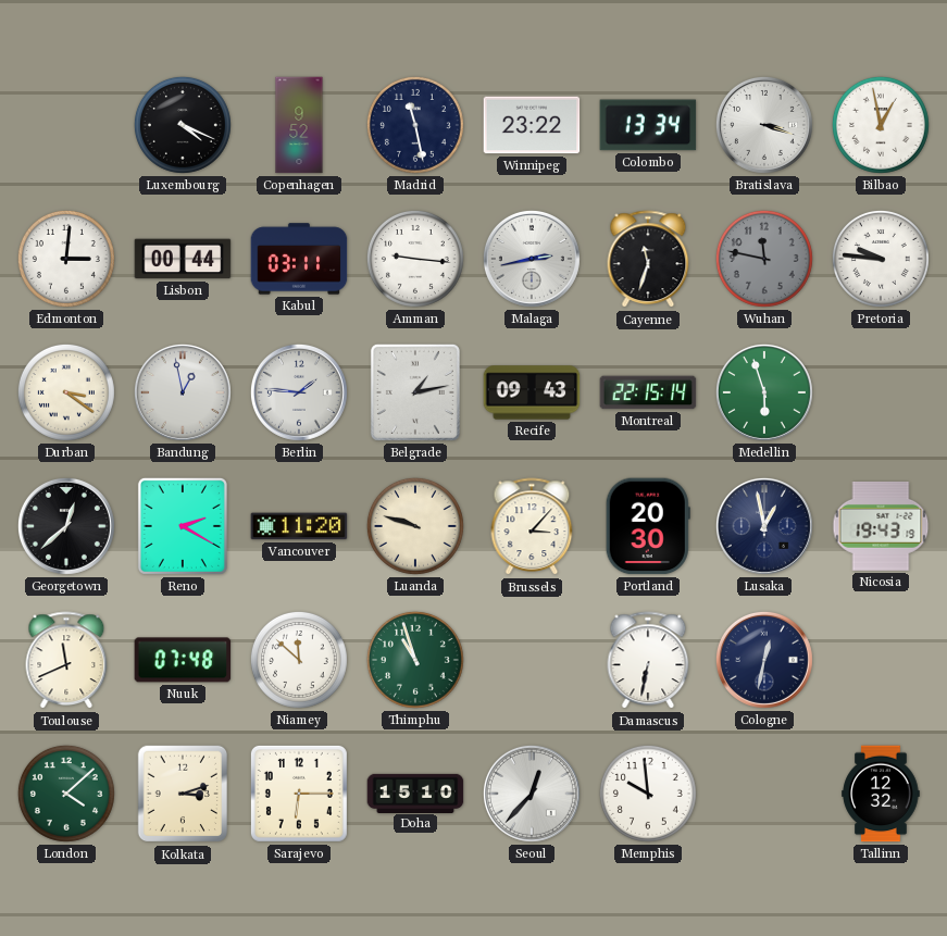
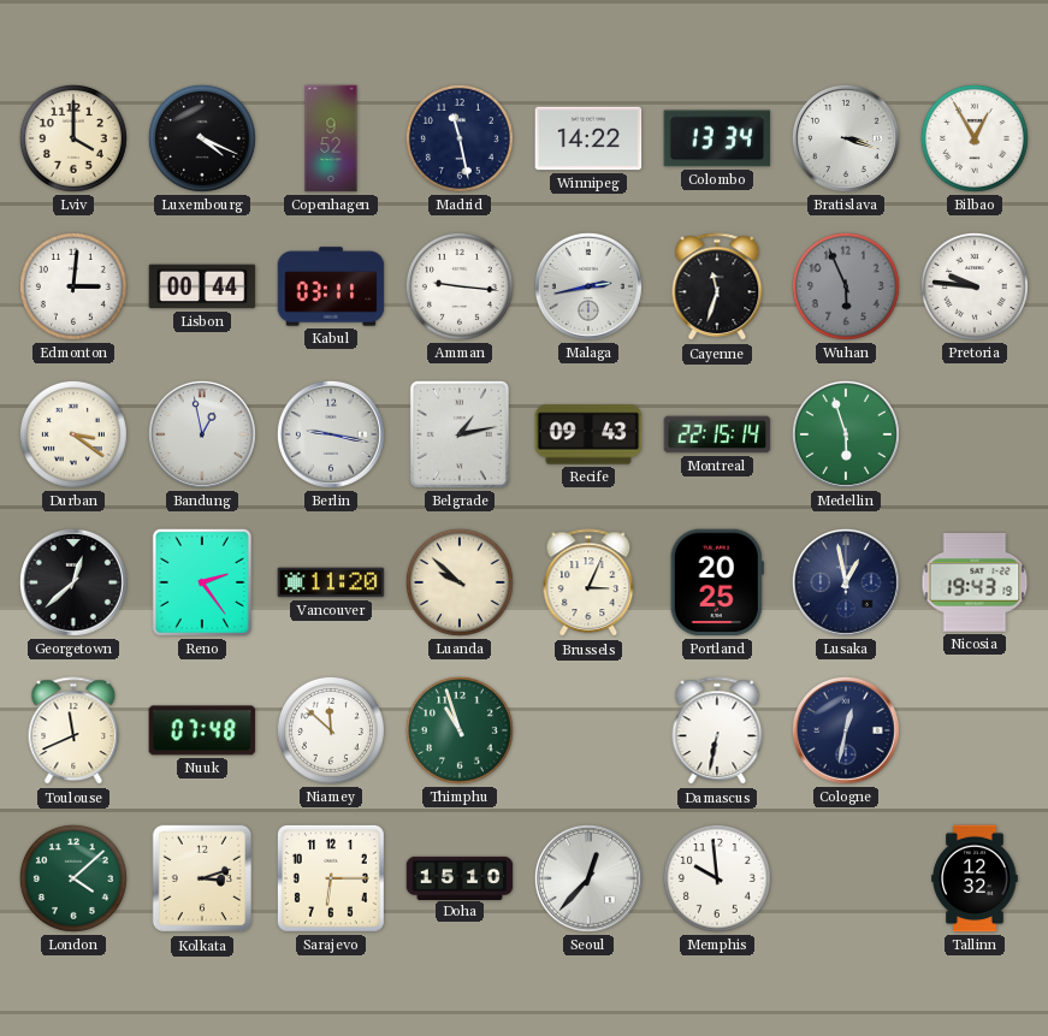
Lviv: none -> 4:00 (73, 138)
Winnipeg: 23:22 -> 14:22 (588, 138)
Bilbao: 12:58 -> 12:55 (975, 138)
Wuhan: 11:47 -> 5:56 (846, 286)
Berlin: 1:46 -> 9:17 (331, 434)
Reno: 2:20 -> 2:24 (202, 582)
Luanda: 9:48 -> 9:52 (460, 582)
Brussels: 3:07 -> 3:04 (588, 584)
Portland: 20:30 -> 20:25 (717, 582)
